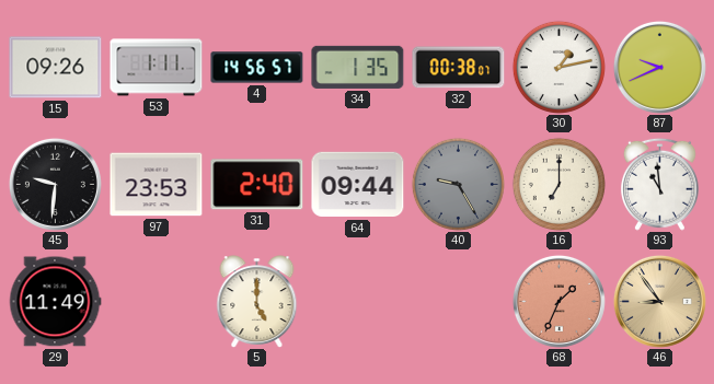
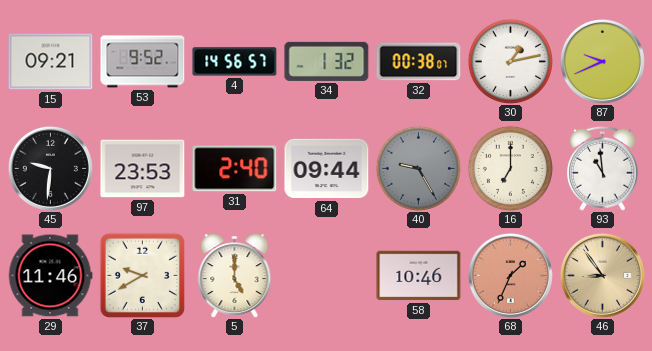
15: 09:26 -> 09:21 (51, 62)
53: 1:11 -> 9:52 (143, 62)
34: 1:35 -> 1:32 (327, 61)
29: 11:49 -> 11:46 (50, 276)
37: none -> 9:40 (142, 275)
58: none -> 10:46 (419, 276)
